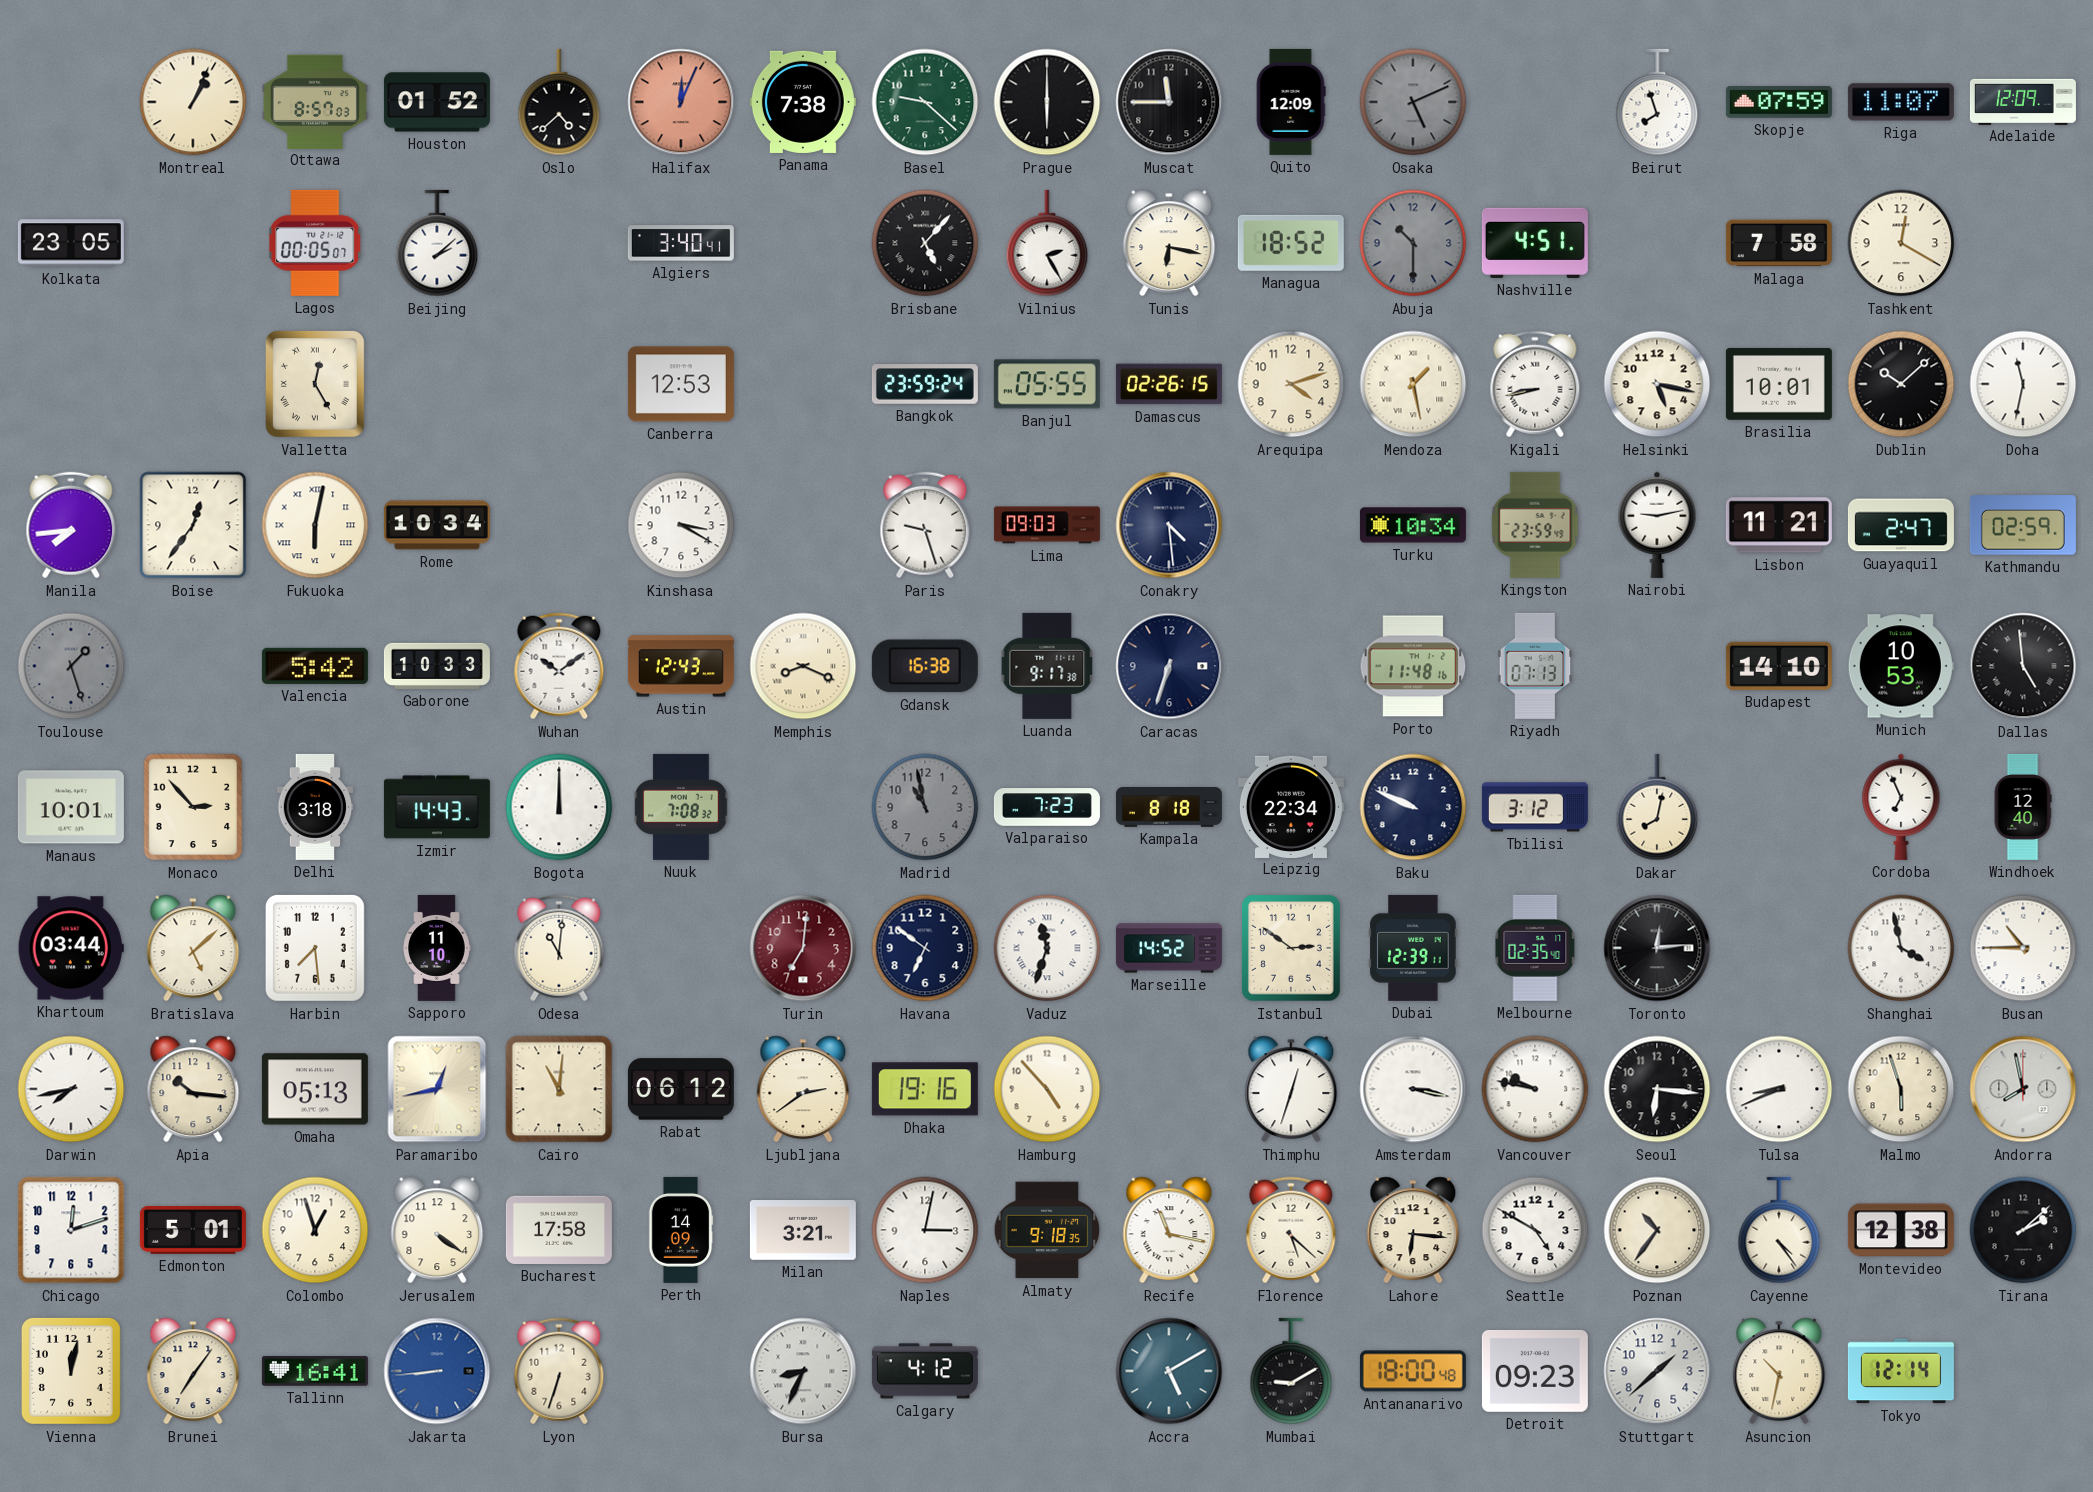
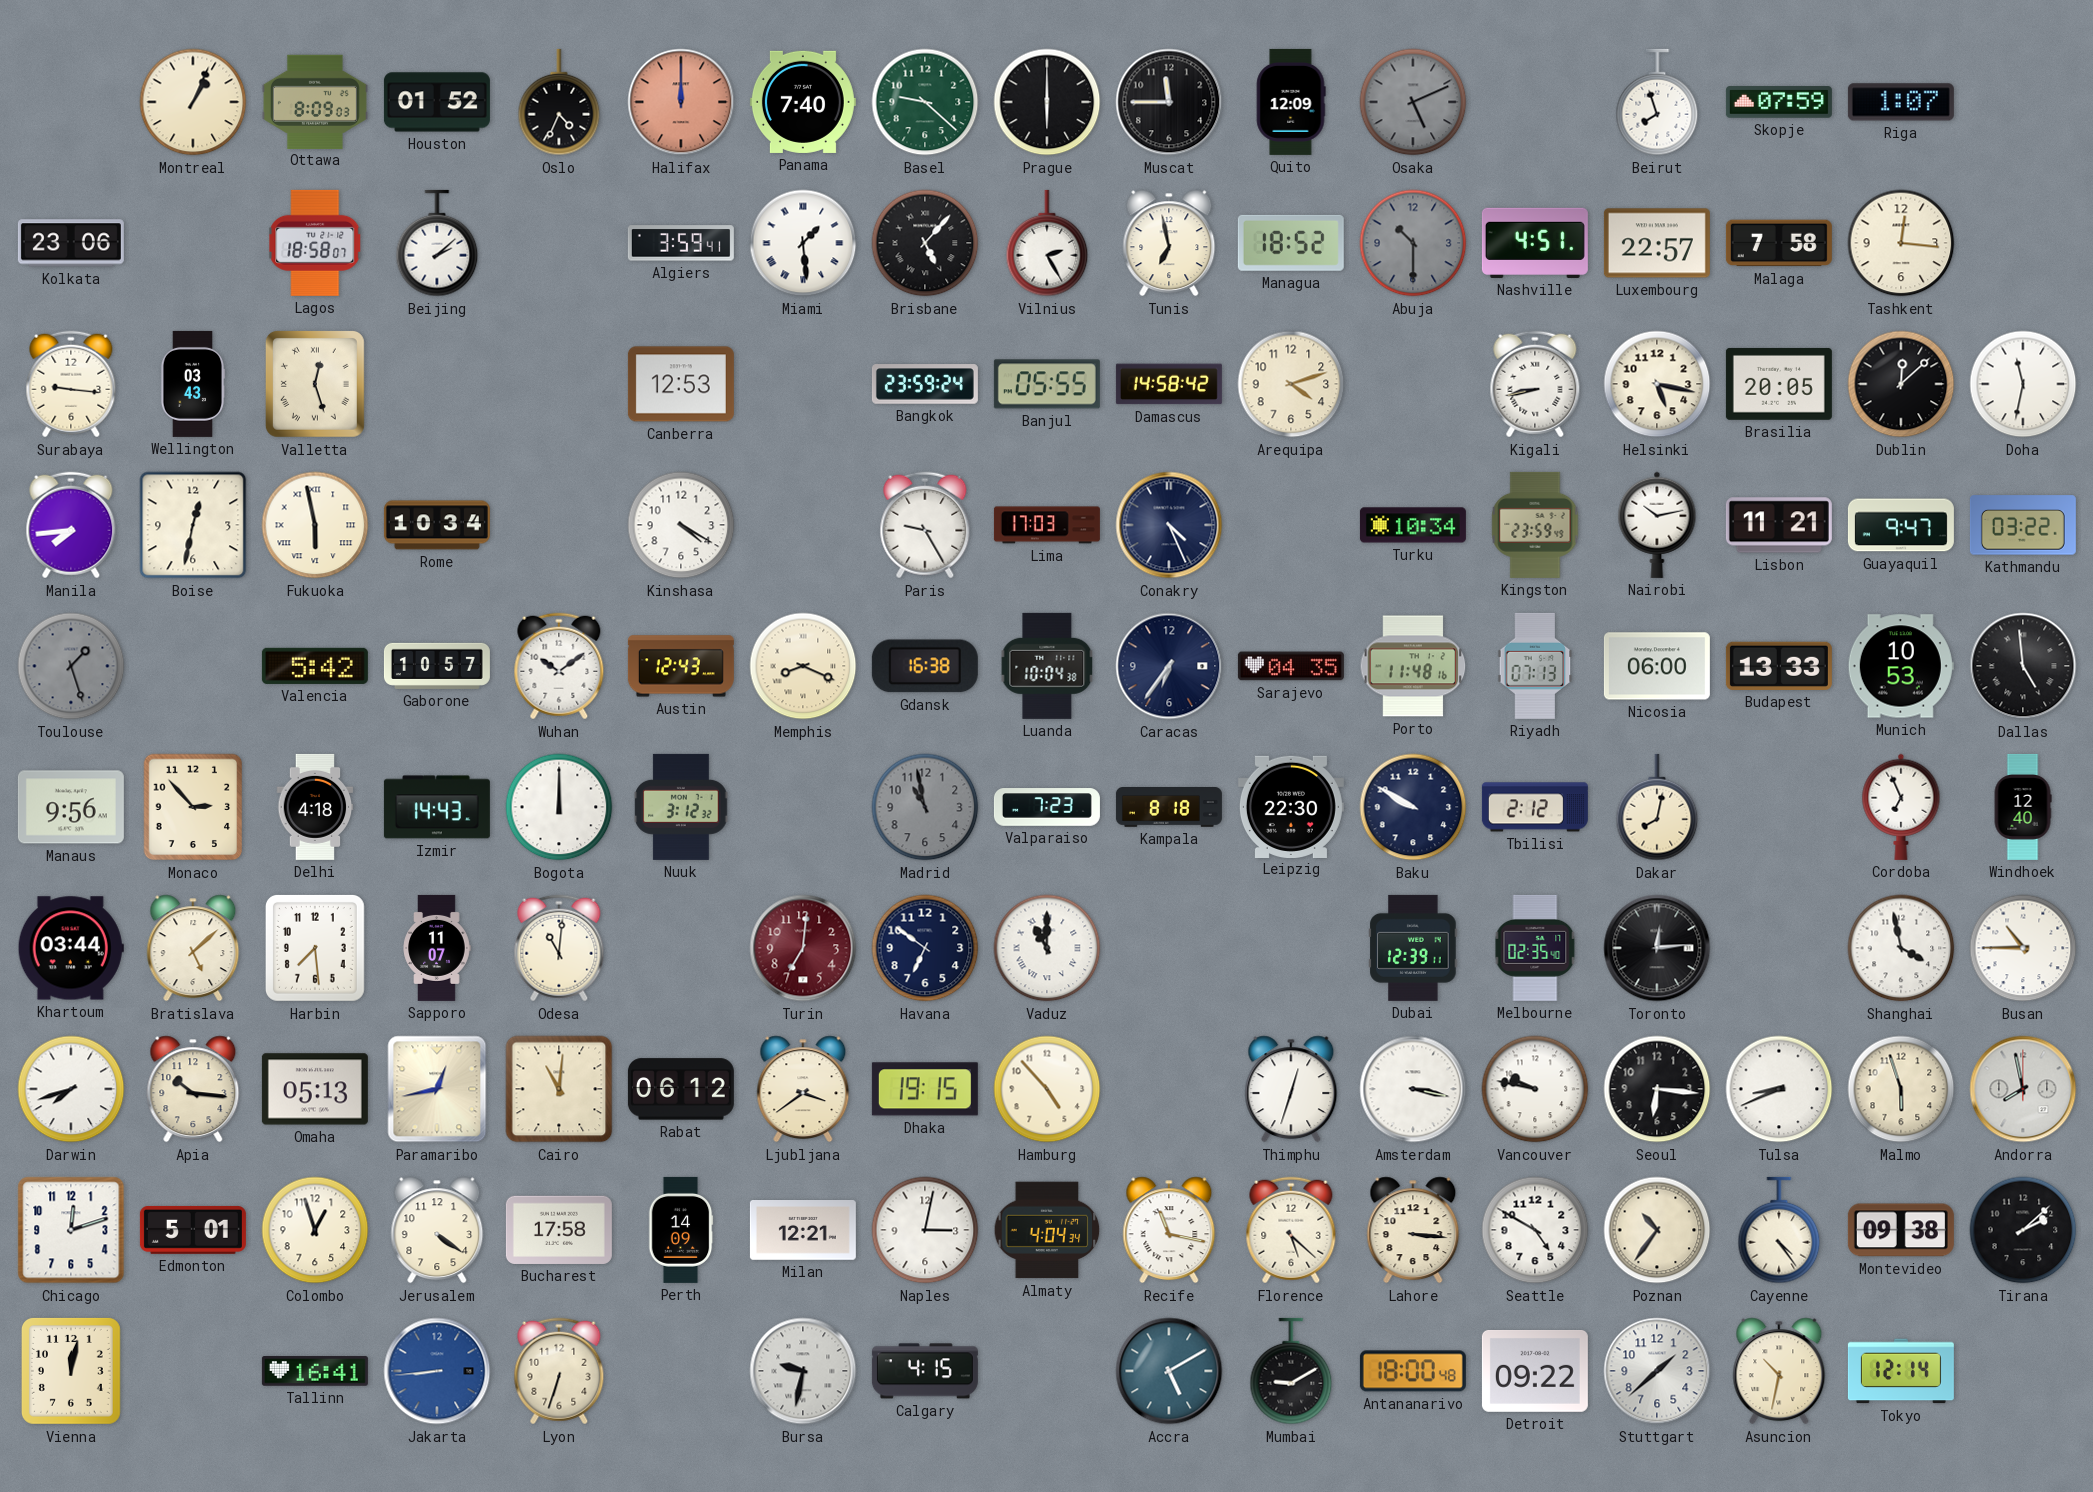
Ottawa: 8:57 -> 8:09 (315, 101)
Oslo: 4:38 -> 4:34 (559, 102)
Halifax: 12:04 -> 12:00 (681, 102)
Panama: 7:38 -> 7:40 (803, 102)
Riga: 11:07 -> 1:07 (1901, 102)
Adelaide: 12:09 -> none (2023, 101)
Kolkata: 23:05 -> 23:06 (71, 243)
Lagos: 00:05 -> 18:58 (315, 243)
Algiers: 3:40 -> 3:59 (681, 243)
Miami: none -> 1:29 (803, 243)
Tunis: 6:17 -> 6:58 (1169, 243)
Luxembourg: none -> 22:57 (1657, 243)
Tashkent: 12:20 -> 12:16 (1901, 243)
Surabaya: none -> 9:16 (71, 384)
Wellington: none -> 03:43 (193, 384)
Valletta: 12:25 -> 12:27 (315, 384)
Damascus: 02:26 -> 14:58 (1169, 384)
Mendoza: 1:28 -> none (1413, 384)
Brasilia: 10:01 -> 20:05 (1779, 384)
Dublin: 10:08 -> 12:08 (1901, 384)
Boise: 12:36 -> 12:32 (193, 525)
Fukuoka: 6:02 -> 5:58 (315, 525)
Kinshasa: 3:20 -> 4:20 (681, 525)
Paris: 9:27 -> 9:25 (925, 525)
Lima: 09:03 -> 17:03 (1047, 525)
Conakry: 4:29 -> 4:26 (1169, 525)
Nairobi: 9:13 -> 10:13 (1657, 525)
Guayaquil: 2:47 -> 9:47 (1901, 525)
Kathmandu: 02:59 -> 03:22 (2023, 525)
Gaborone: 10:33 -> 10:57 (437, 666)
Luanda: 9:17 -> 10:04 (1047, 666)
Caracas: 6:33 -> 6:36 (1169, 666)
Sarajevo: none -> 04:35 (1291, 666)
Nicosia: none -> 06:00 (1657, 666)
Budapest: 14:10 -> 13:33 (1779, 666)
Manaus: 10:01 -> 9:56 (71, 807)
Delhi: 3:18 -> 4:18 (315, 807)
Nuuk: 7:08 -> 3:12 (681, 807)
Leipzig: 22:34 -> 22:30 (1291, 806)
Baku: 9:49 -> 9:50 (1413, 807)
Tbilisi: 3:12 -> 2:12 (1535, 807)
Sapporo: 11:10 -> 11:07 (437, 948)
Vaduz: 11:33 -> 11:00 (1047, 948)
Marseille: 14:52 -> none (1169, 948)
Istanbul: 2:51 -> none (1291, 948)
Darwin: 7:43 -> 7:42 (71, 1089)
Ljubljana: 2:39 -> 3:39 (803, 1089)
Dhaka: 19:16 -> 19:15 (925, 1089)
Milan: 3:21 -> 12:21 (803, 1231)
Almaty: 9:18 -> 4:04 (1047, 1230)
Lahore: 6:16 -> 3:16 (1413, 1230)
Montevideo: 12:38 -> 09:38 (1901, 1230)
Brunei: 7:06 -> none (193, 1371)
Bursa: 8:34 -> 9:32 (803, 1371)
Calgary: 4:12 -> 4:15 (925, 1371)
Detroit: 09:23 -> 09:22 (1535, 1371)
